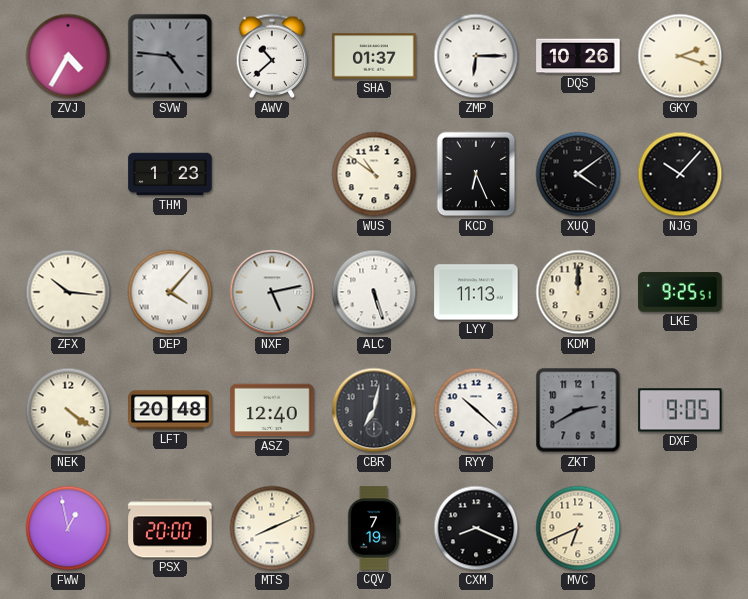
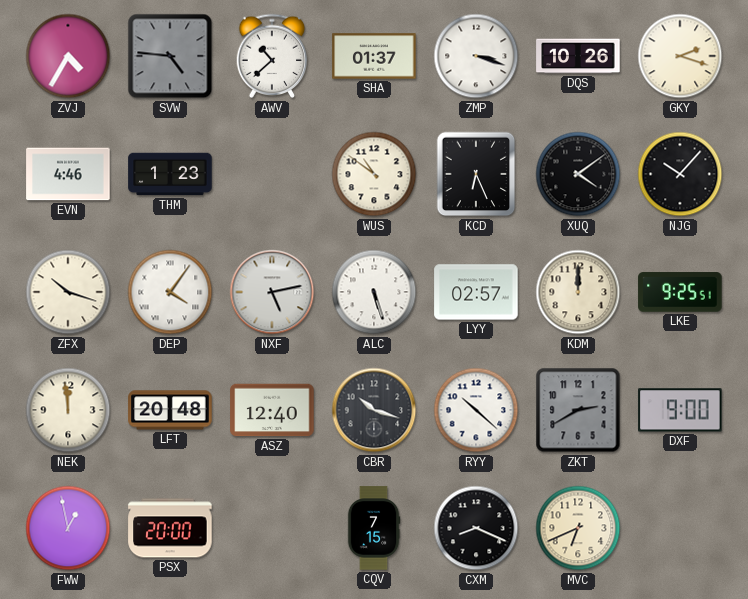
ZMP: 6:15 -> 3:18 (476, 56)
EVN: none -> 4:46 (68, 174)
ZFX: 10:16 -> 10:18 (68, 292)
DEP: 4:07 -> 4:06 (170, 292)
LYY: 11:13 -> 02:57 (476, 292)
NEK: 4:21 -> 11:59 (68, 410)
CBR: 7:02 -> 10:18 (374, 410)
DXF: 9:05 -> 9:00 (680, 410)
MTS: 8:11 -> none (272, 528)
CQV: 7:19 -> 7:15 (374, 528)
